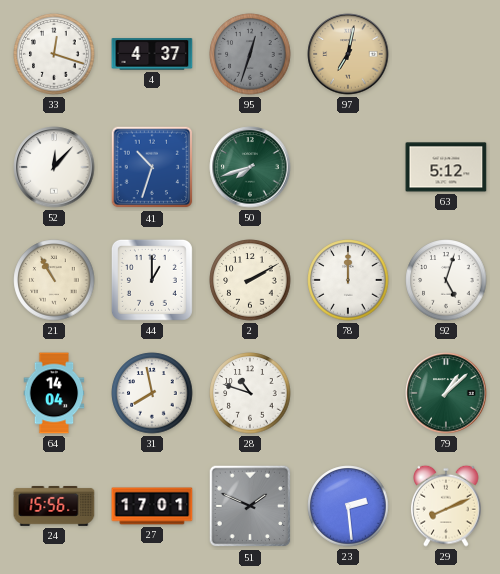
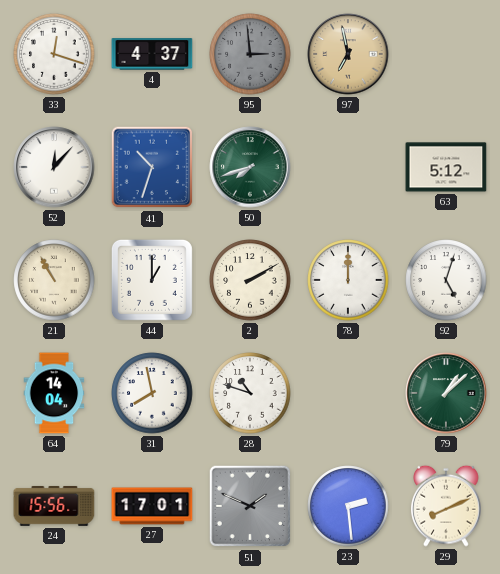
95: 12:33 -> 2:59 (250, 54)
97: 7:02 -> 6:58 (348, 54)
